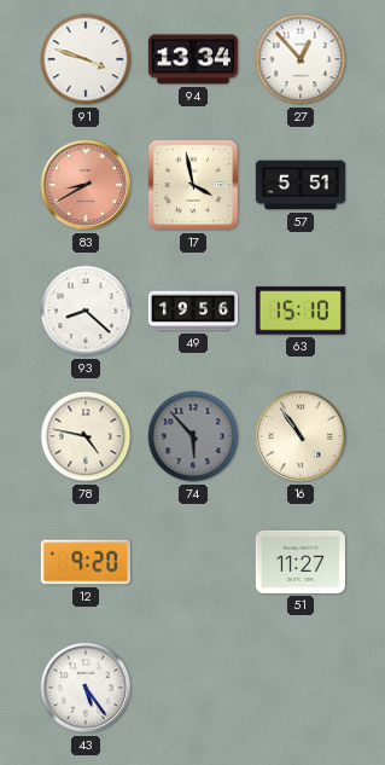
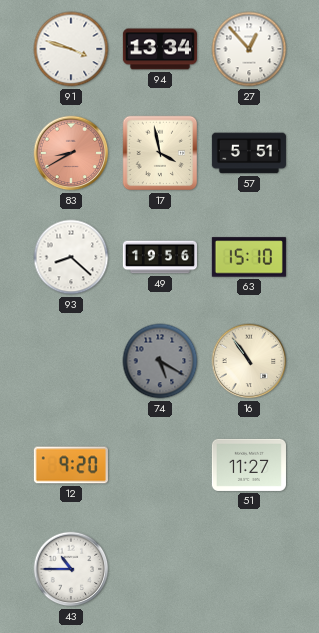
78: 4:47 -> none (86, 436)
74: 5:53 -> 5:20 (160, 361)
43: 5:24 -> 10:45 (71, 569)
